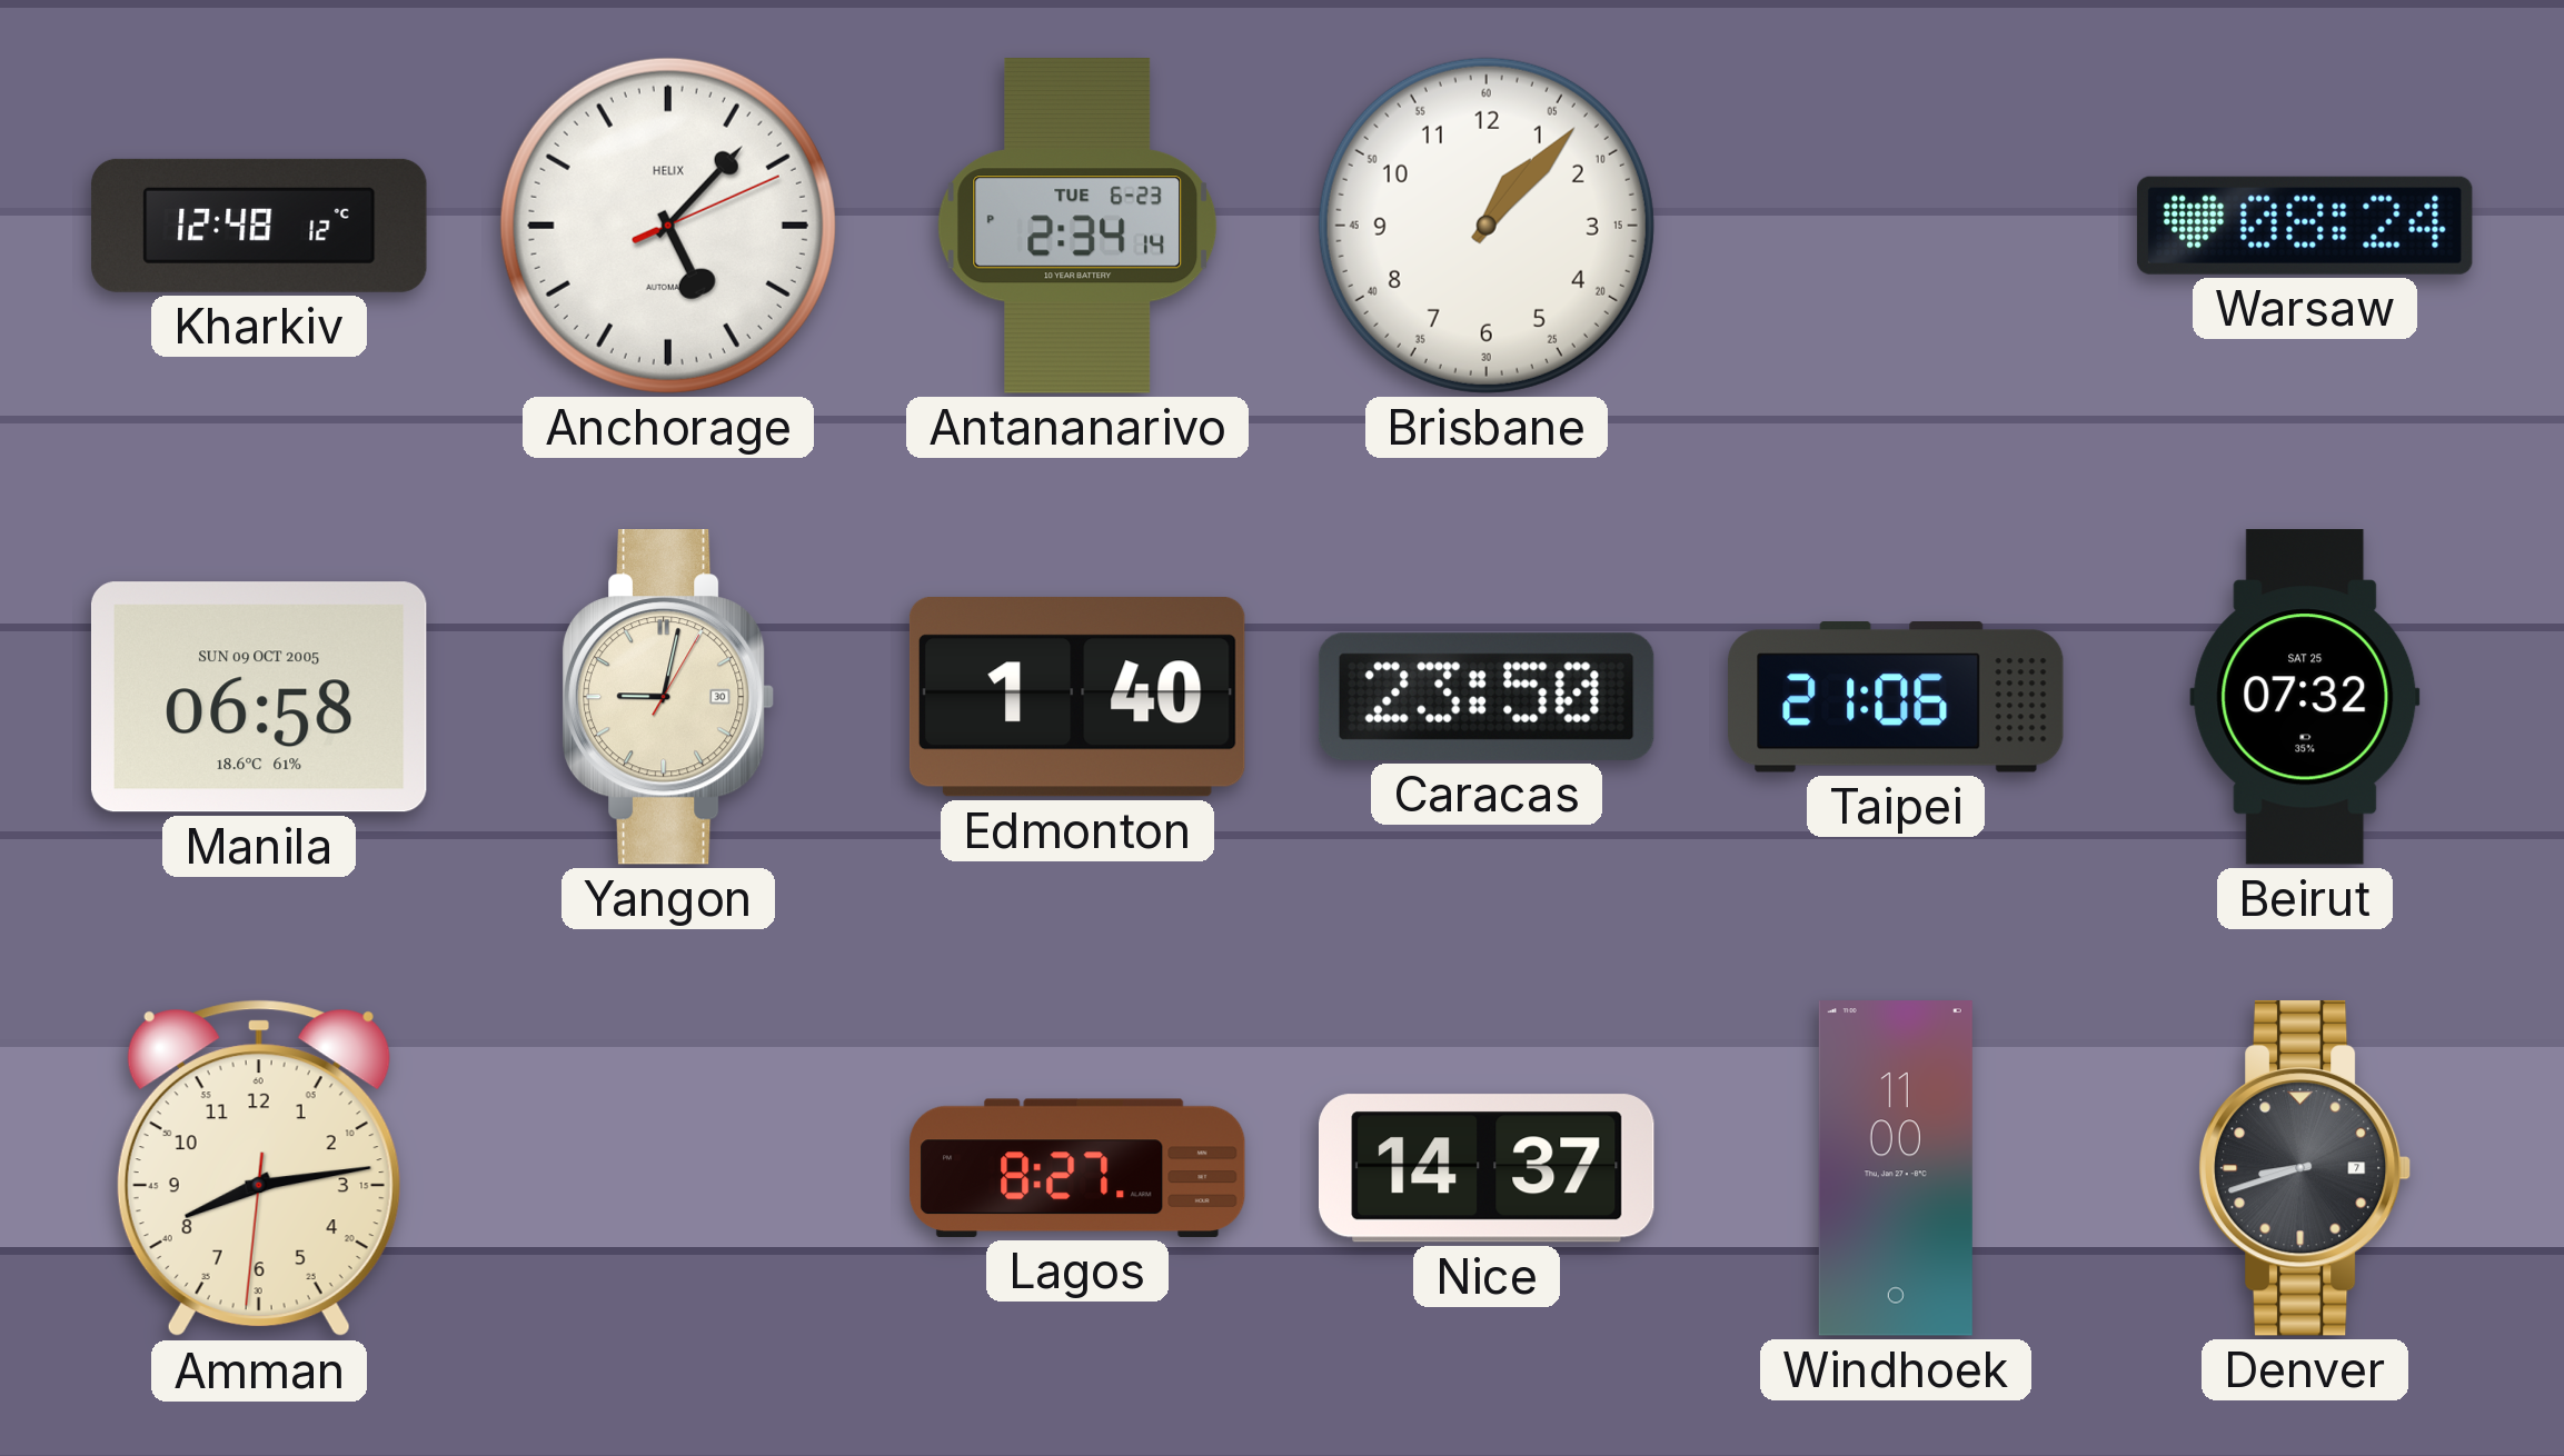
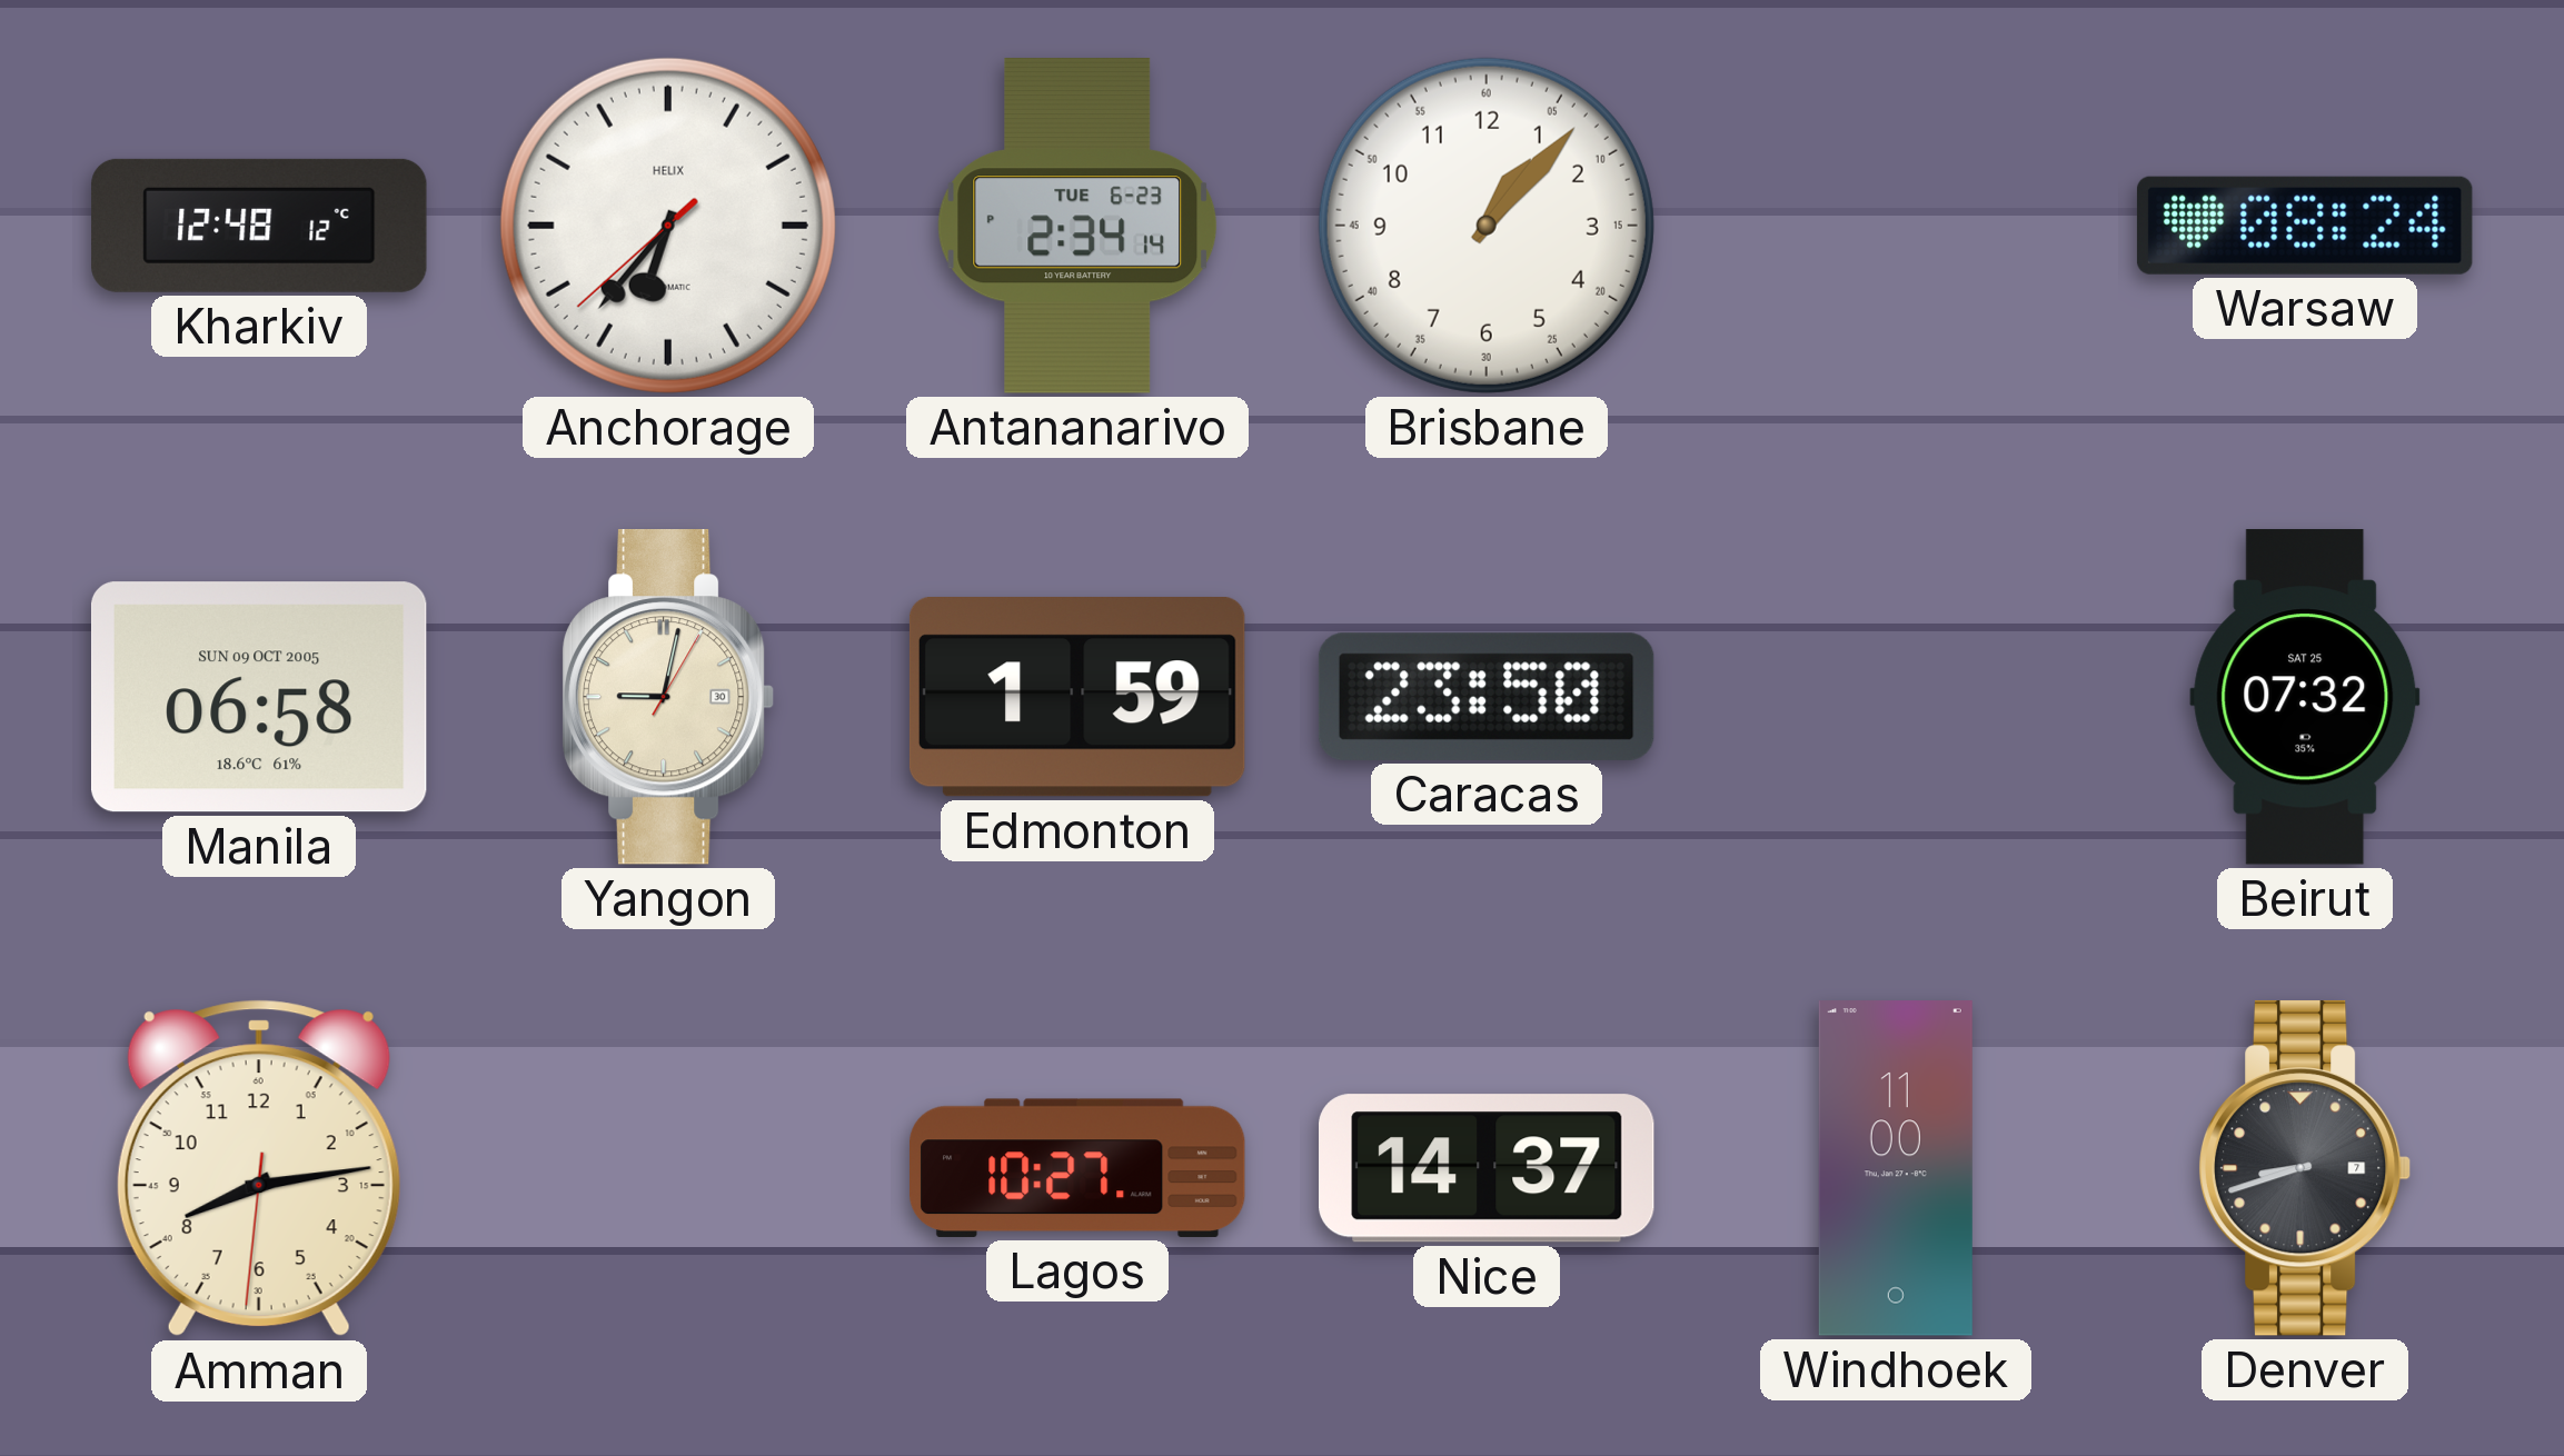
Anchorage: 5:07 -> 6:36 (668, 226)
Edmonton: 1:40 -> 1:59 (1077, 698)
Taipei: 21:06 -> none (1896, 698)
Lagos: 8:27 -> 10:27 (1079, 1168)
